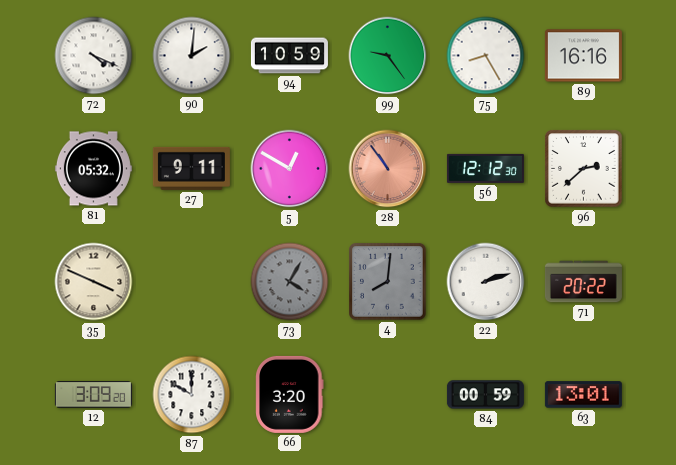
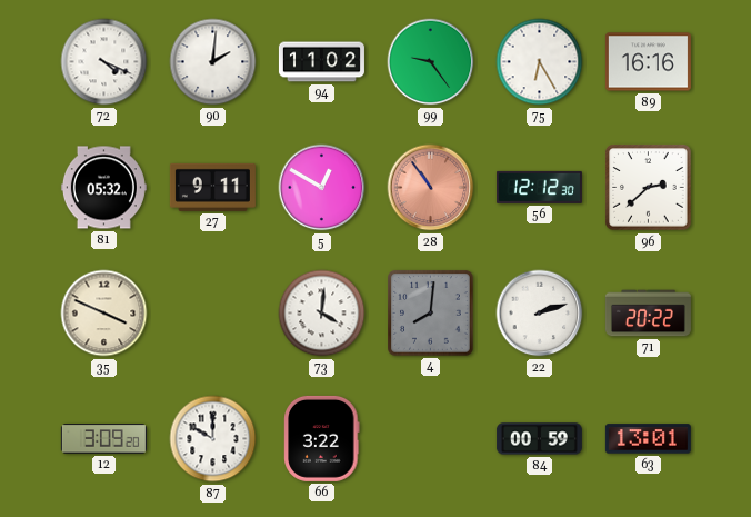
94: 10:59 -> 11:02 (321, 62)
75: 8:25 -> 6:25 (540, 62)
73: 4:05 -> 4:01 (322, 314)
73 dial: grey -> white (322, 314)
66: 3:20 -> 3:22 (322, 438)
